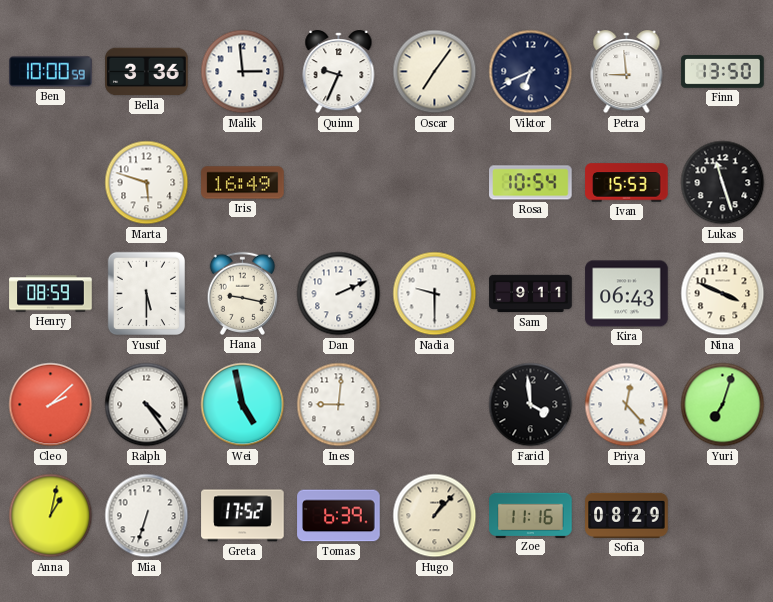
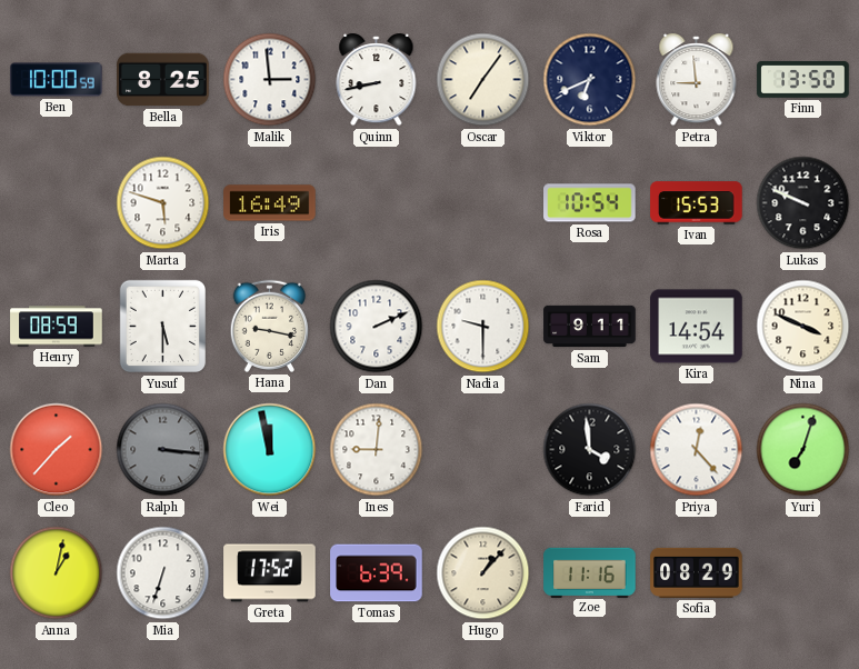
Bella: 3:36 -> 8:25 (163, 80)
Quinn: 9:34 -> 8:43 (377, 81)
Lukas: 11:27 -> 9:49 (803, 203)
Kira: 06:43 -> 14:54 (697, 327)
Cleo: 2:08 -> 1:37 (57, 450)
Ralph: 4:24 -> 3:16 (163, 450)
Ralph dial: white -> grey (163, 450)
Wei: 4:58 -> 11:58 (270, 450)
